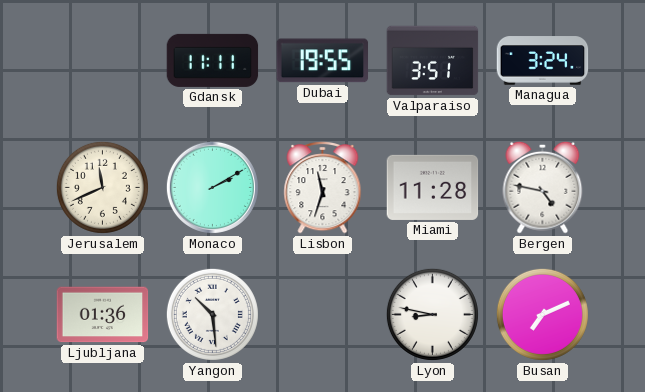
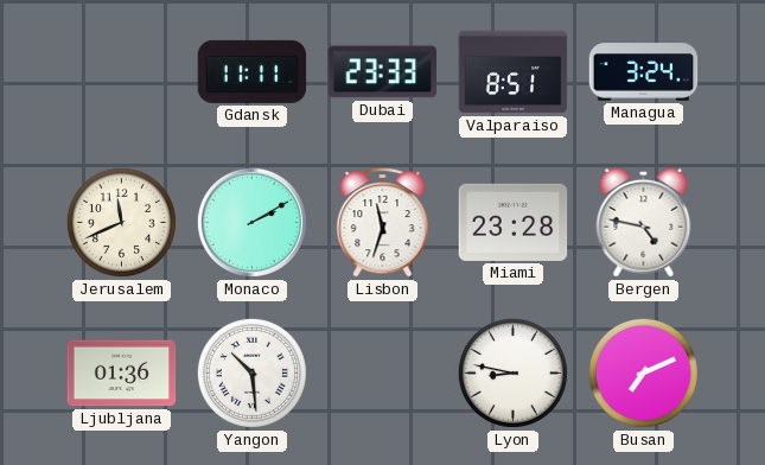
Dubai: 19:55 -> 23:33 (383, 72)
Valparaiso: 3:51 -> 8:51 (514, 72)
Miami: 11:28 -> 23:28 (514, 222)
